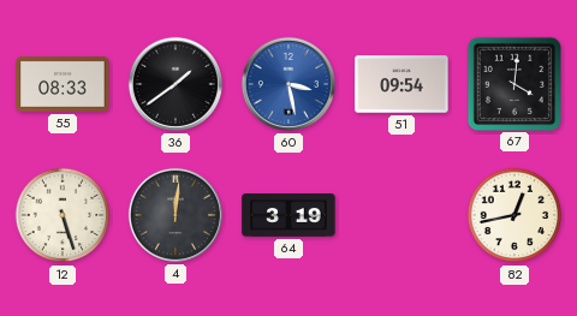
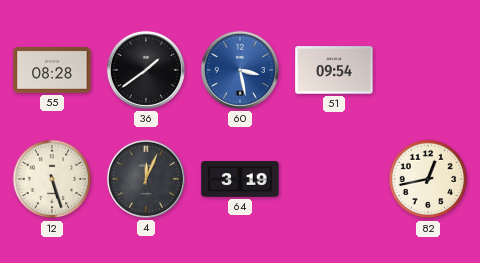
55: 08:33 -> 08:28 (52, 71)
67: 4:01 -> none (513, 83)
4: 12:01 -> 12:04 (146, 179)
